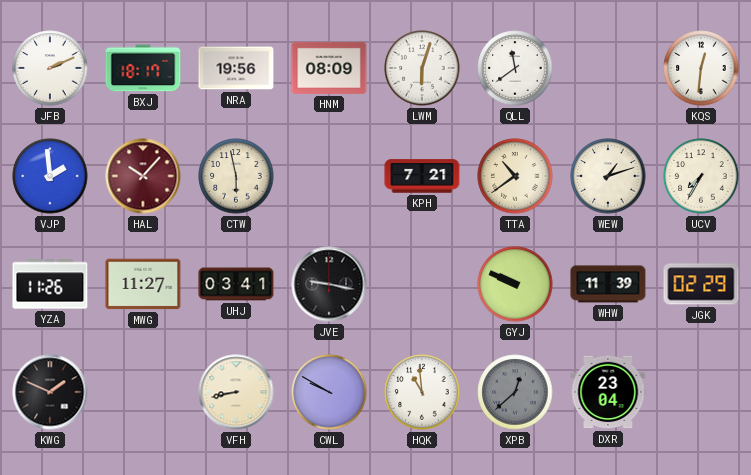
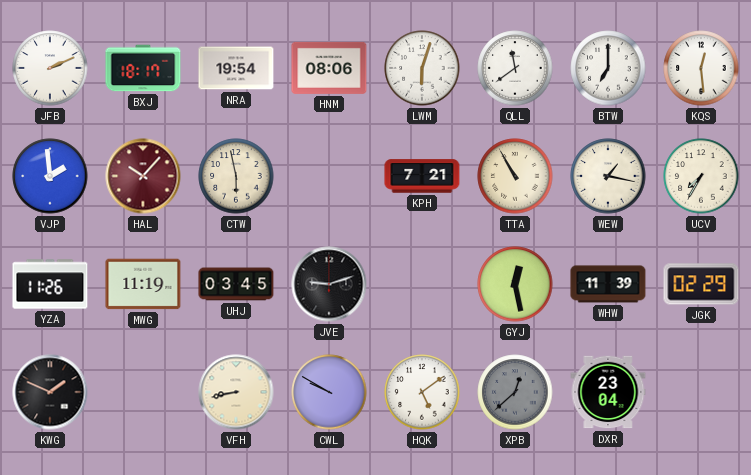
NRA: 19:56 -> 19:54 (236, 68)
HNM: 08:09 -> 08:06 (329, 68)
BTW: none -> 7:00 (608, 68)
KQS: 12:31 -> 12:29 (701, 68)
TTA: 10:39 -> 10:55 (515, 176)
WEW: 1:12 -> 1:17 (608, 176)
MWG: 11:27 -> 11:19 (143, 284)
UHJ: 03:41 -> 03:45 (236, 284)
JVE: 9:17 -> 9:12 (329, 284)
GYJ: 9:49 -> 12:28 (515, 284)
HQK: 10:59 -> 5:09 (422, 392)
